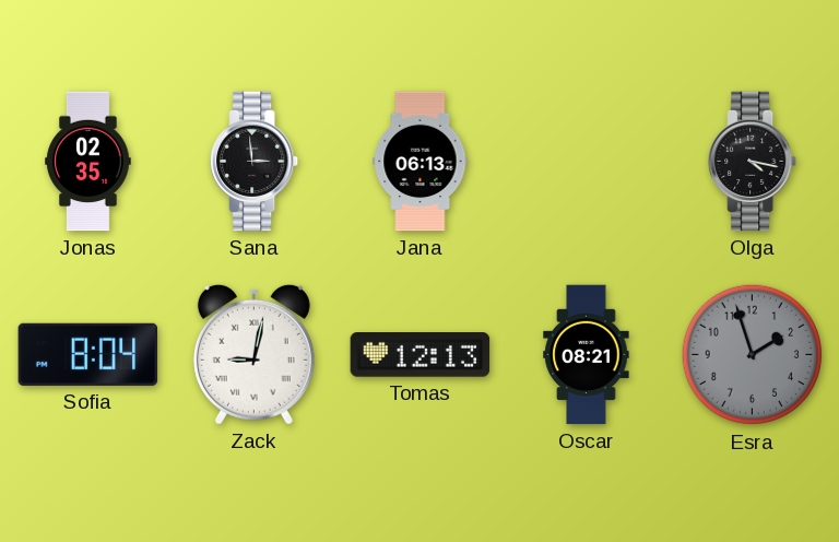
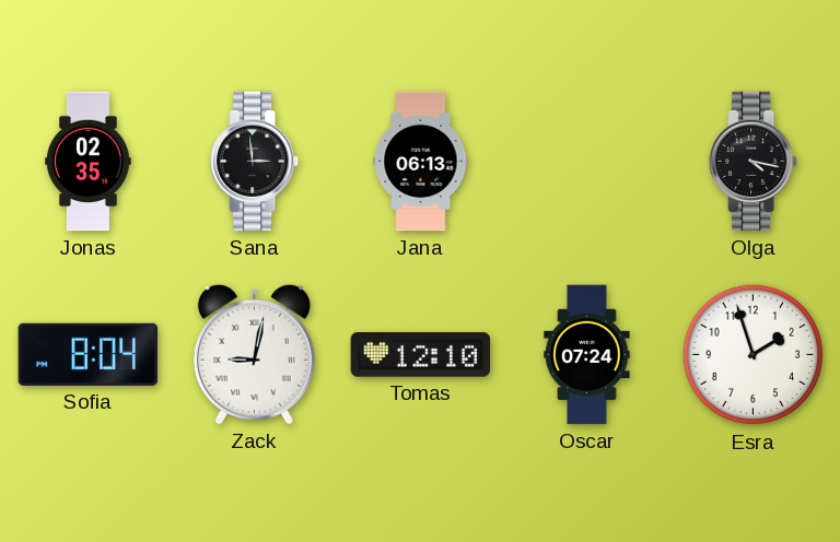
Tomas: 12:13 -> 12:10 (421, 355)
Oscar: 08:21 -> 07:24 (587, 355)
Esra dial: grey -> white (754, 355)
